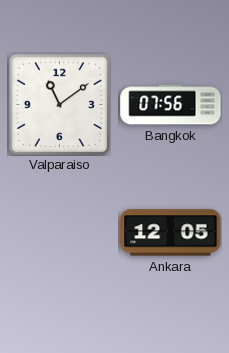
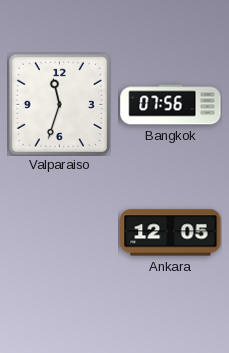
Valparaiso: 11:09 -> 11:33 (59, 104)
